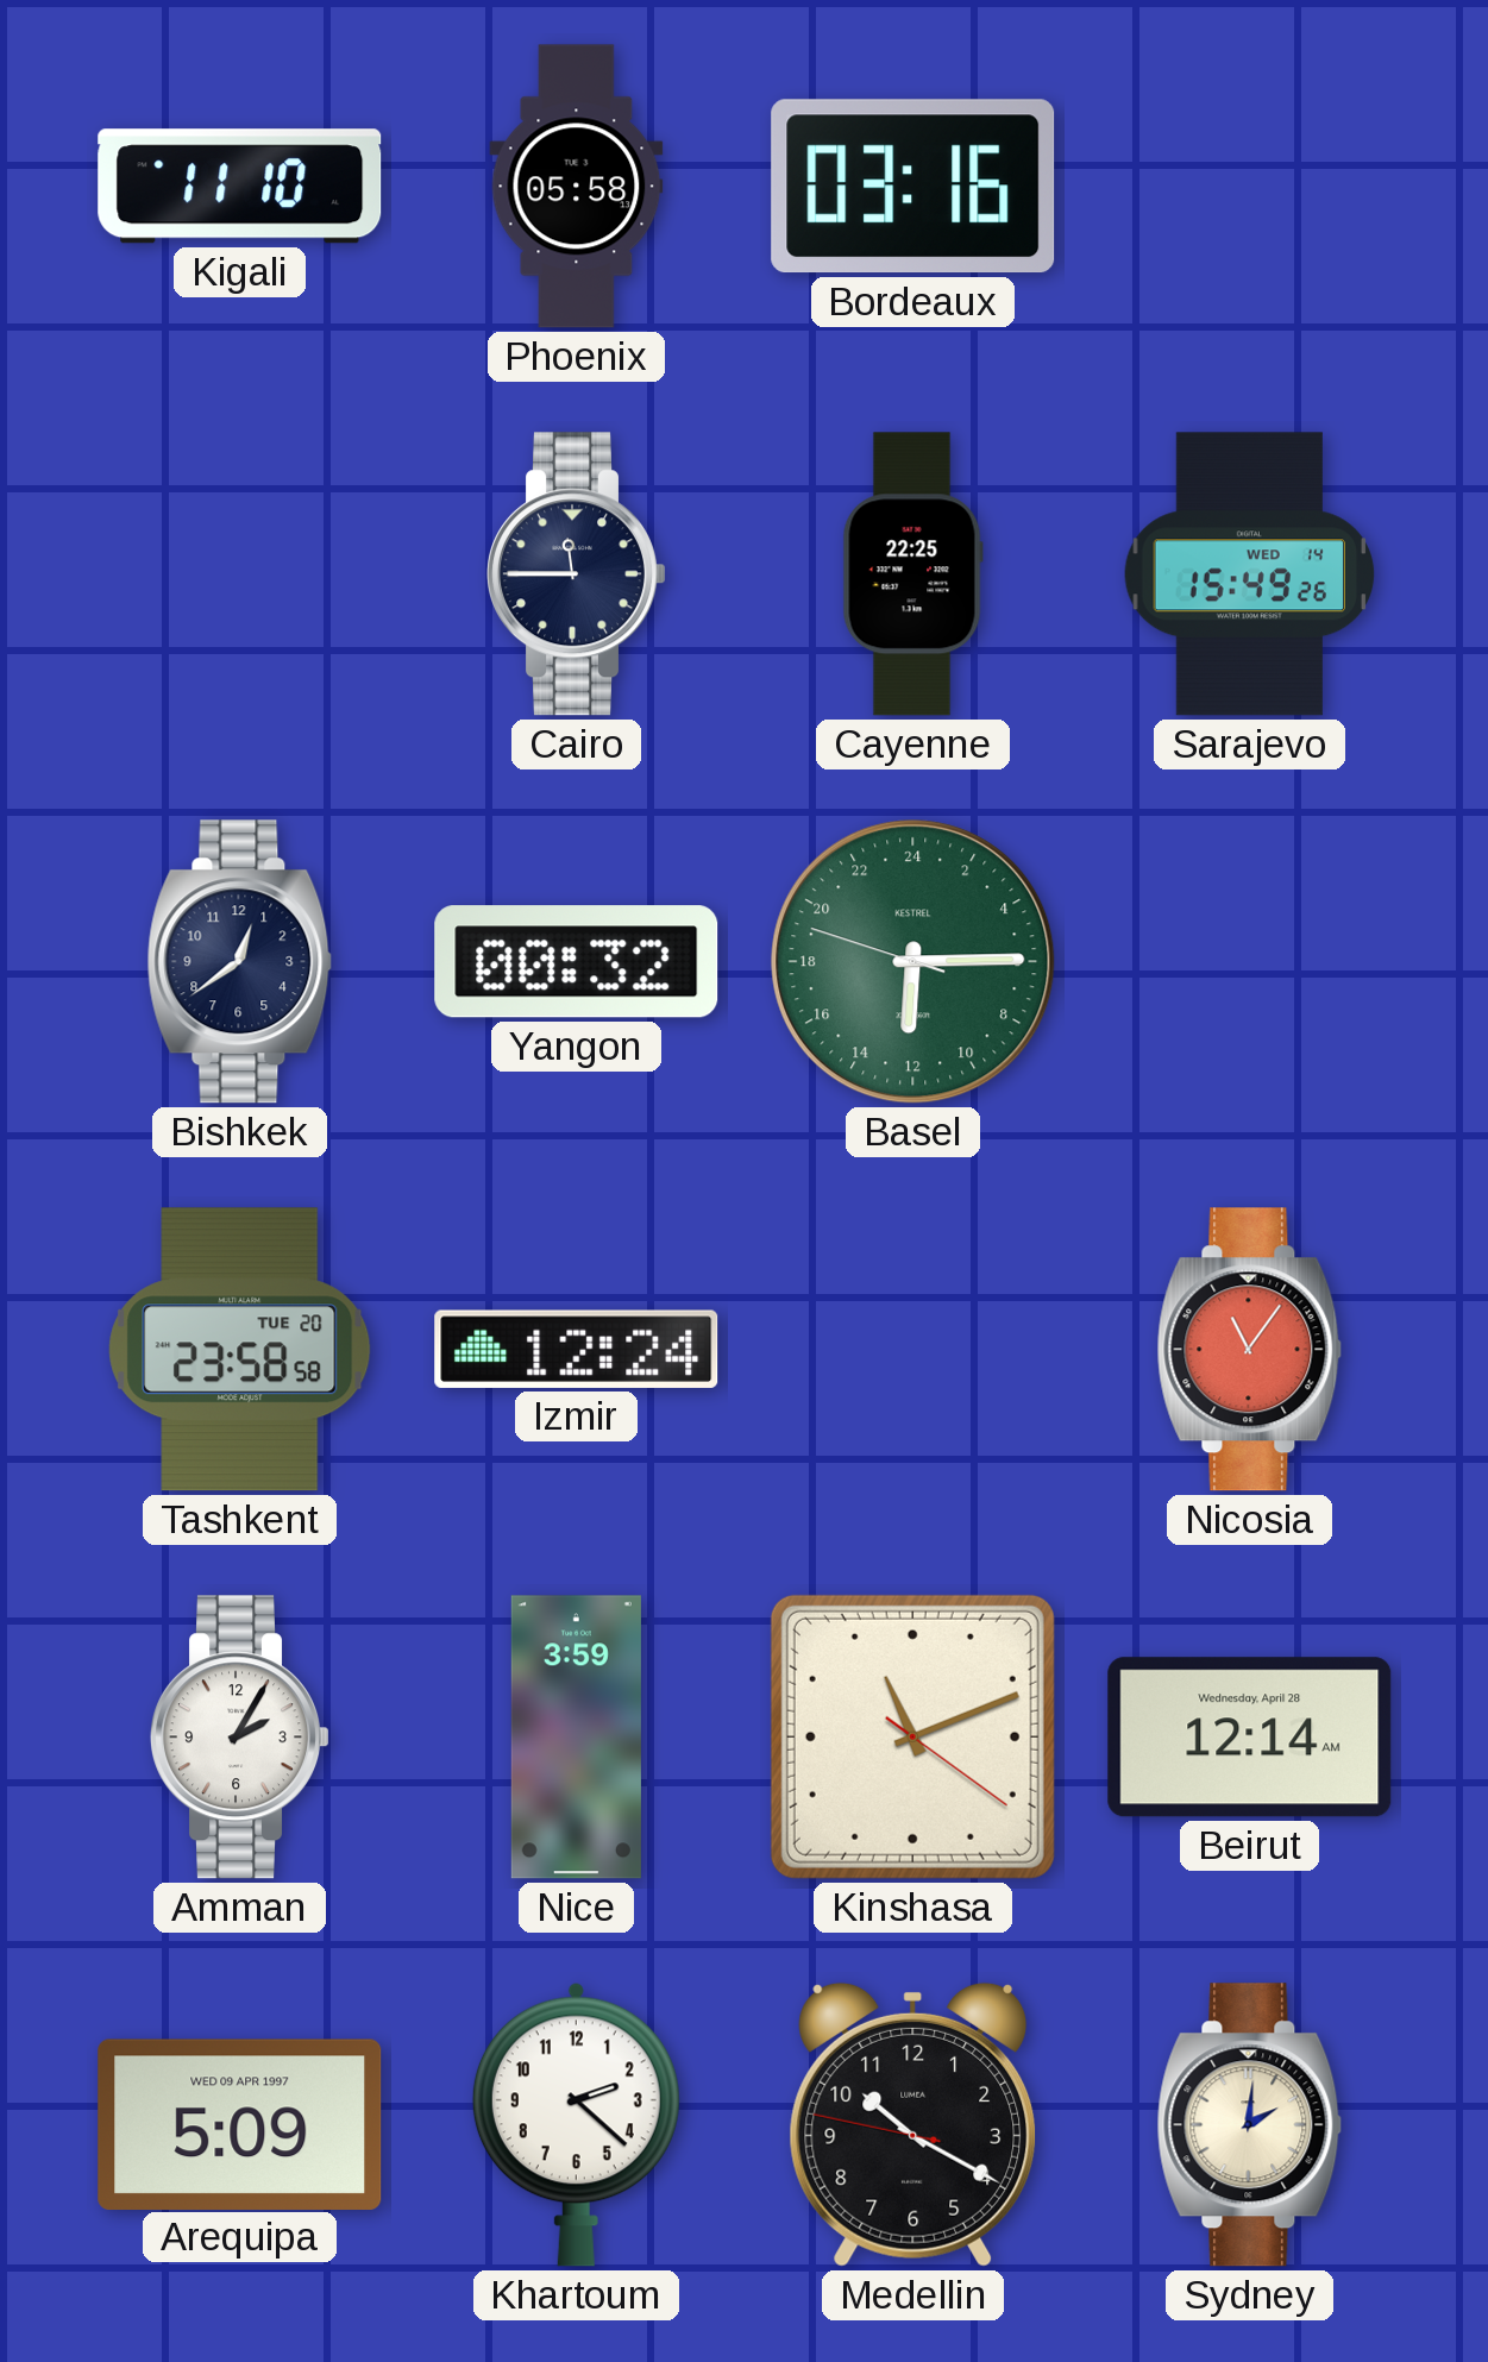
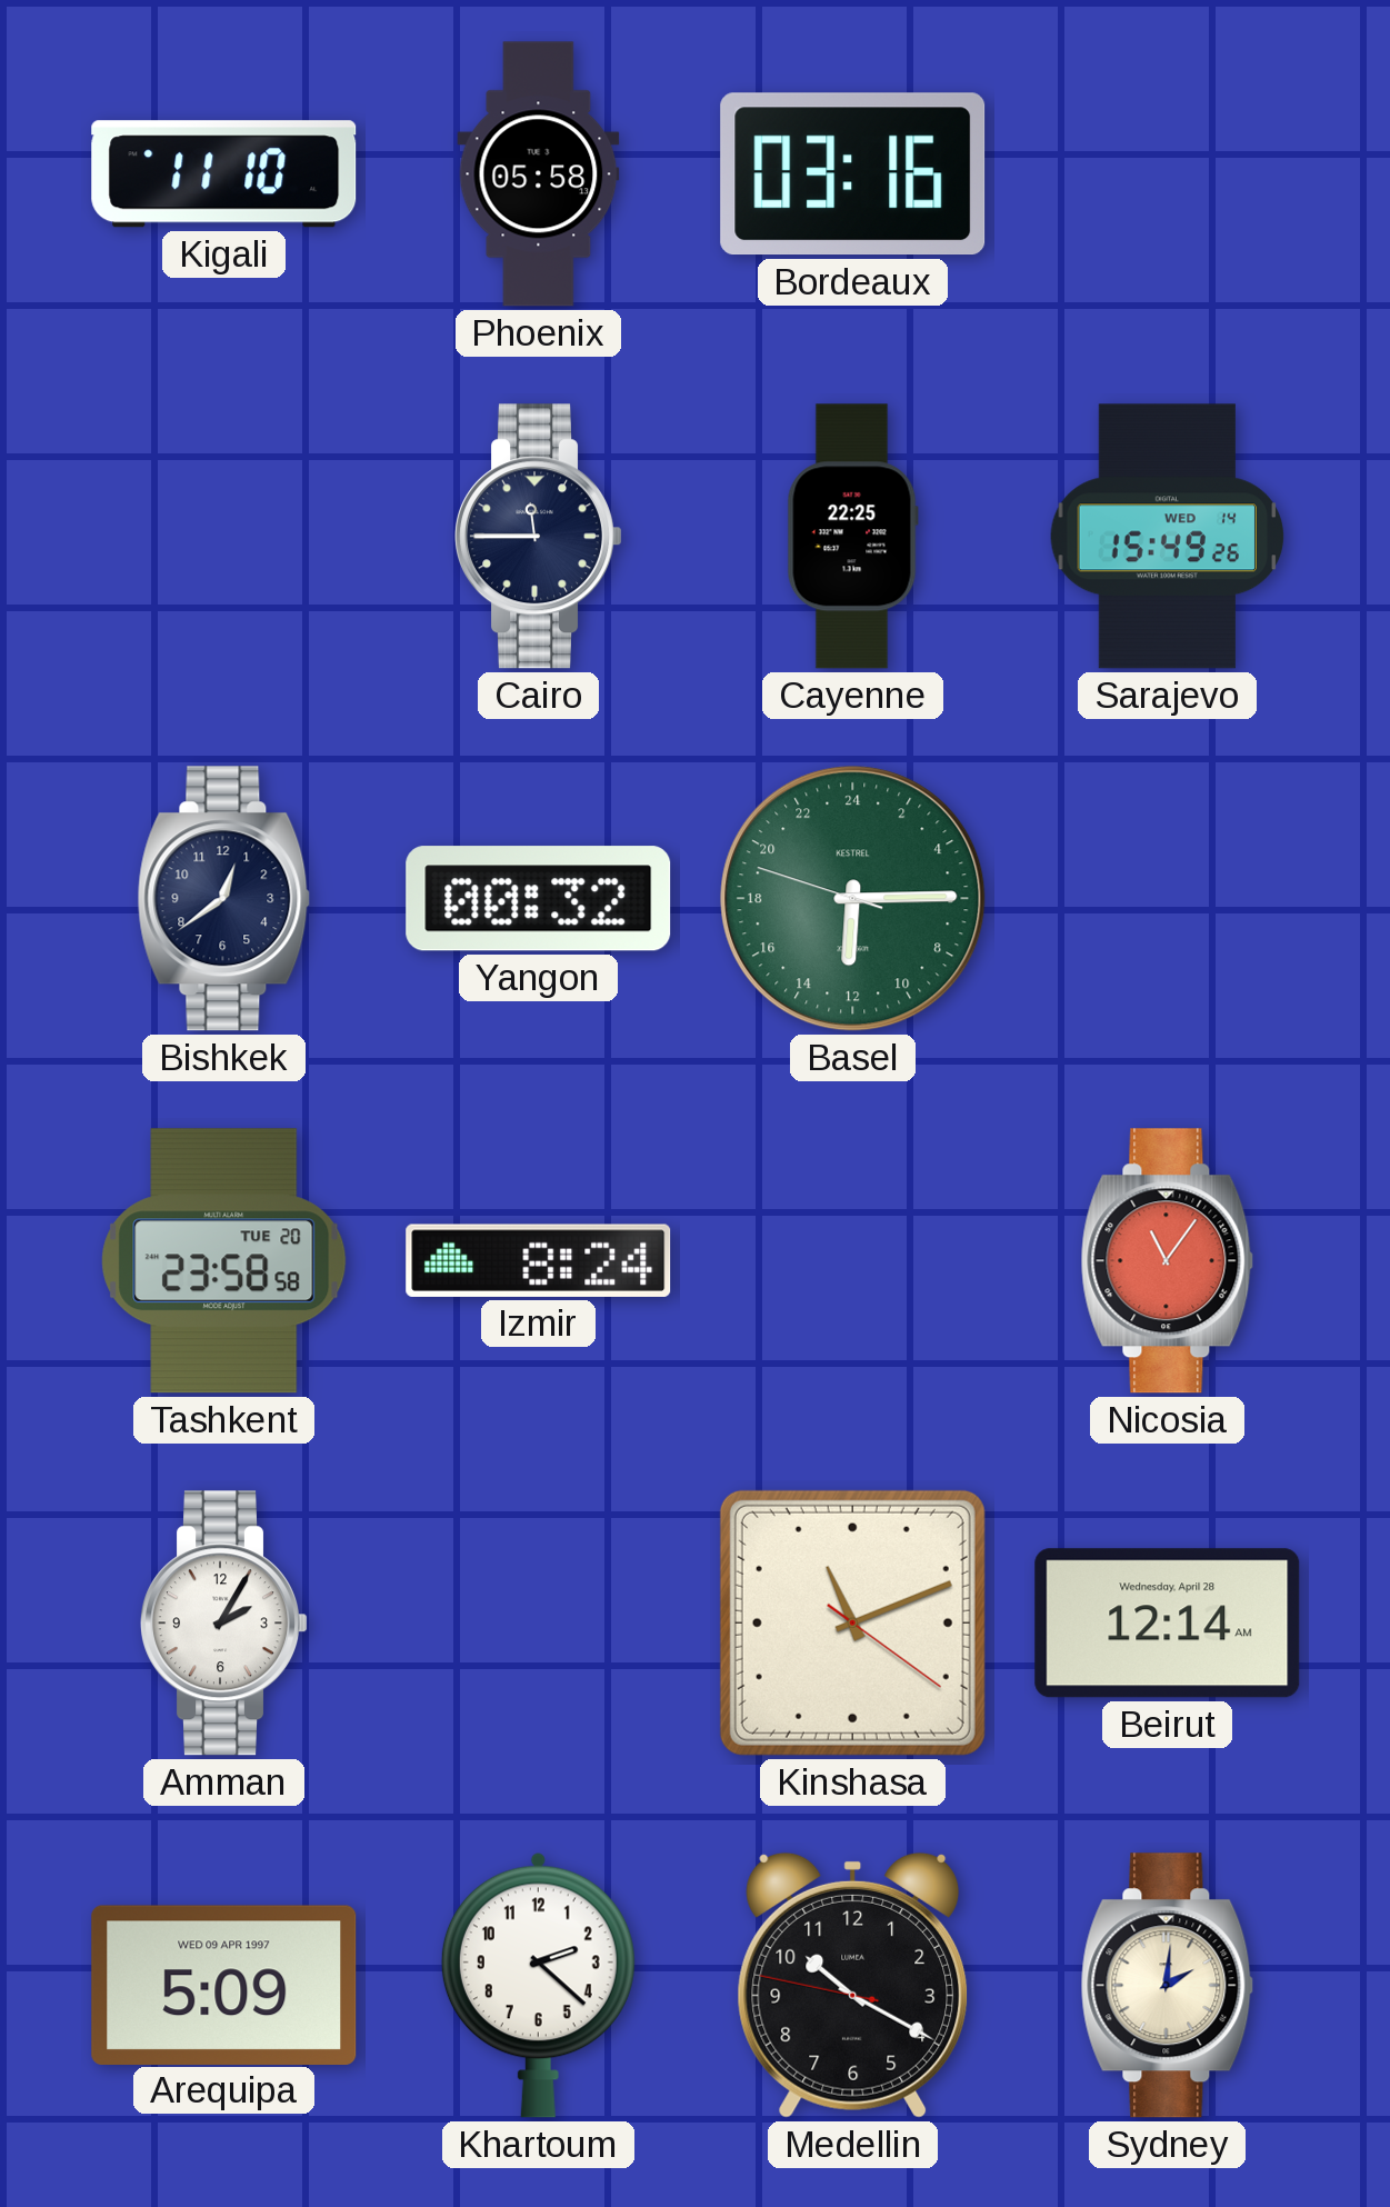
Izmir: 12:24 -> 8:24 (539, 1260)
Nice: 3:59 -> none (576, 1738)
